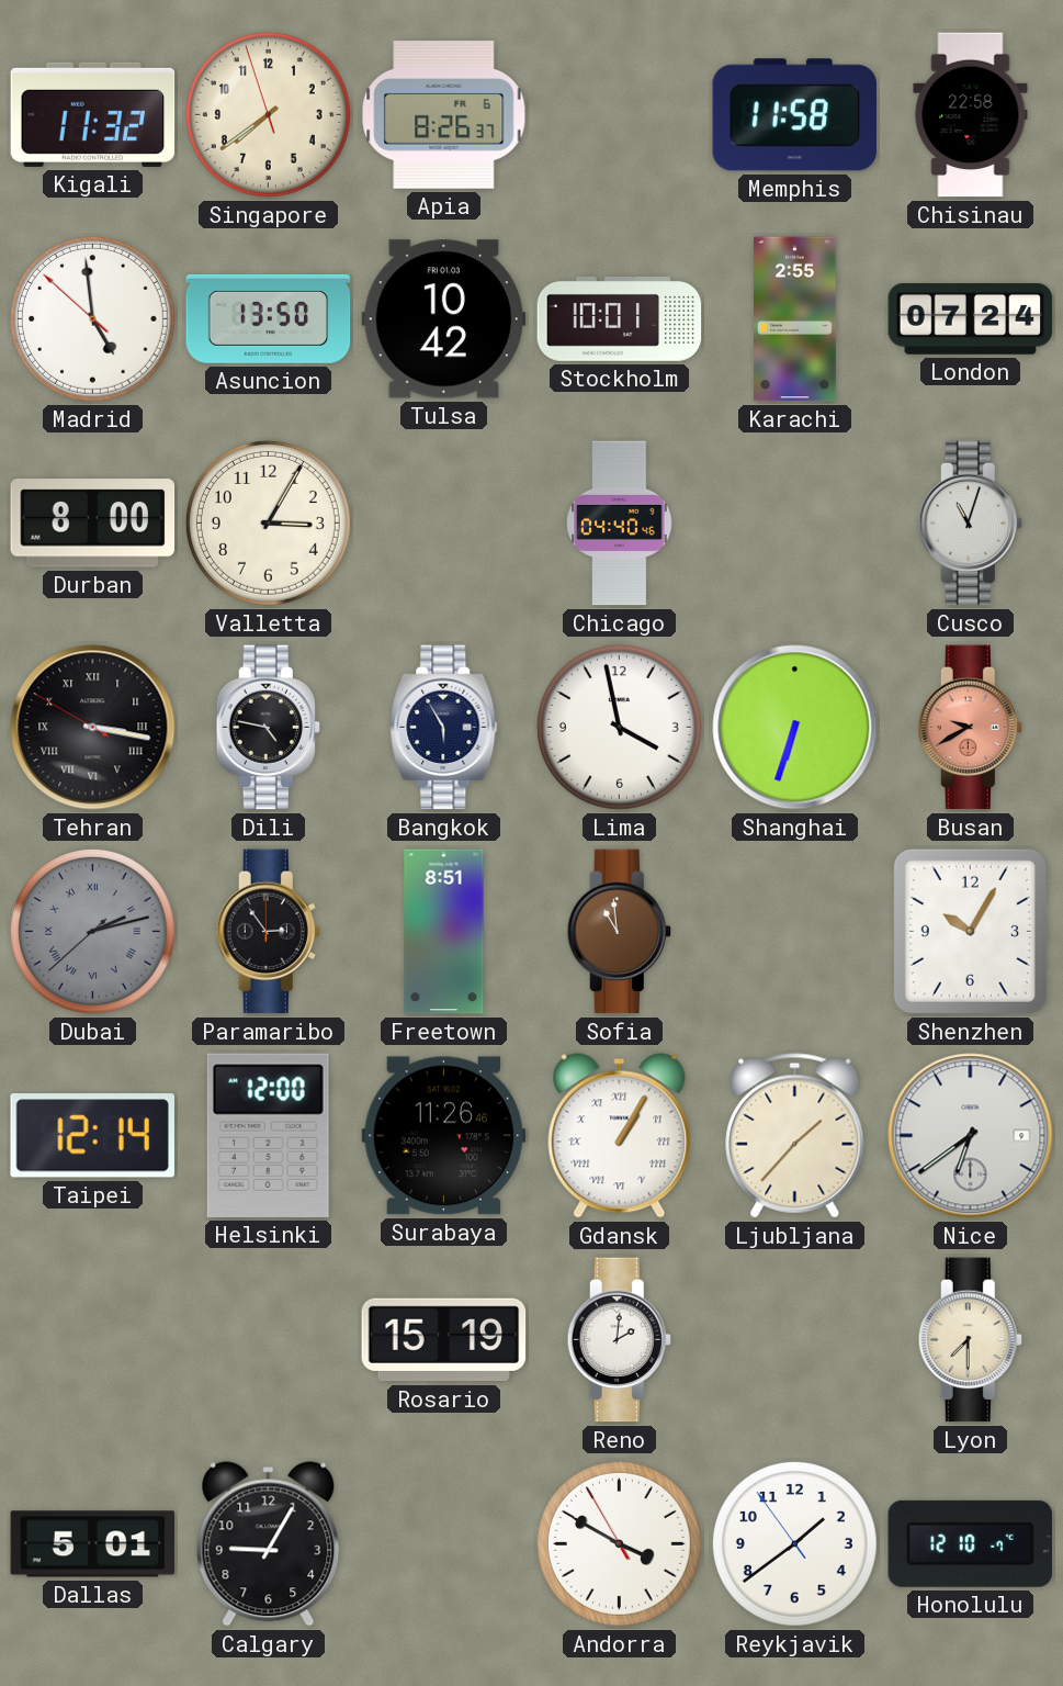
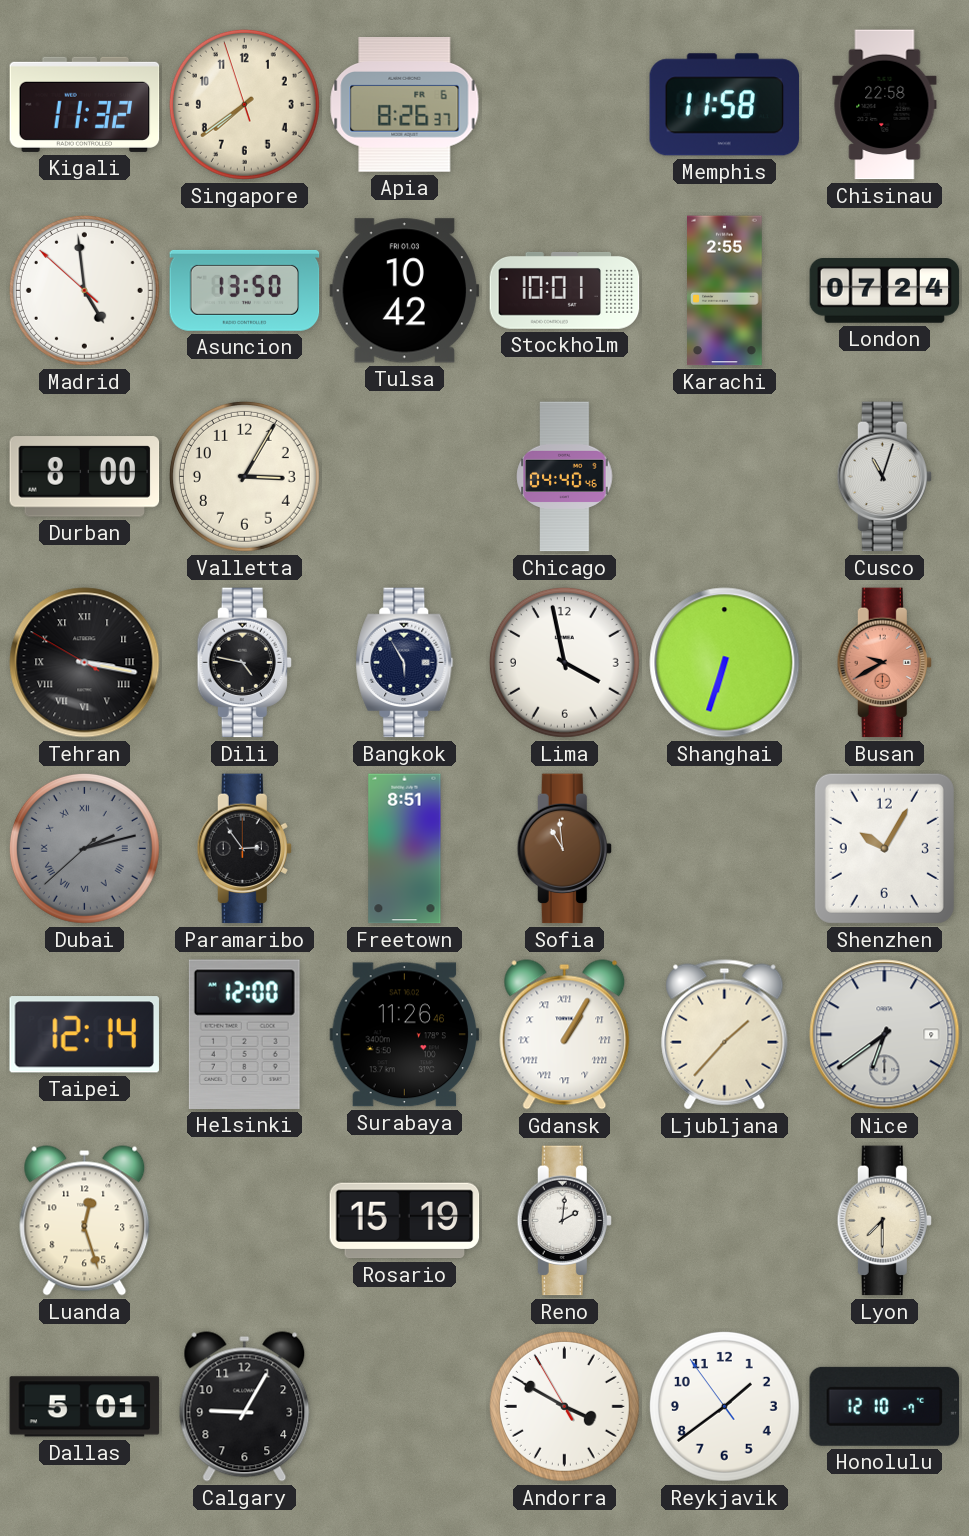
Luanda: none -> 12:27 (85, 1221)
